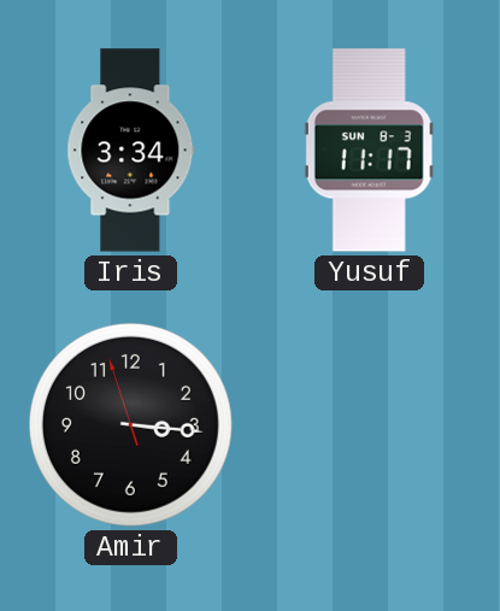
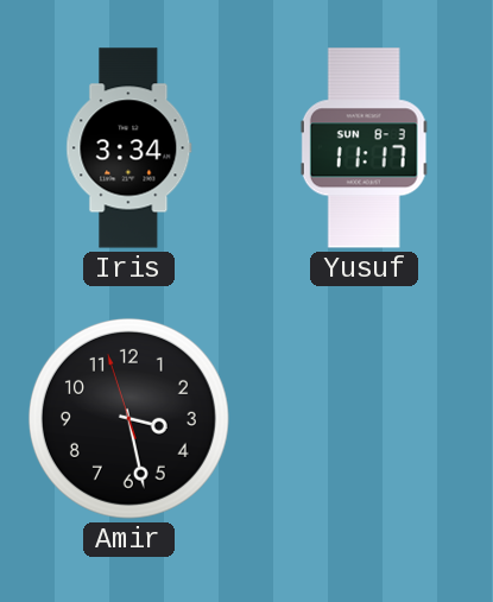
Amir: 3:15 -> 3:27 (128, 418)
